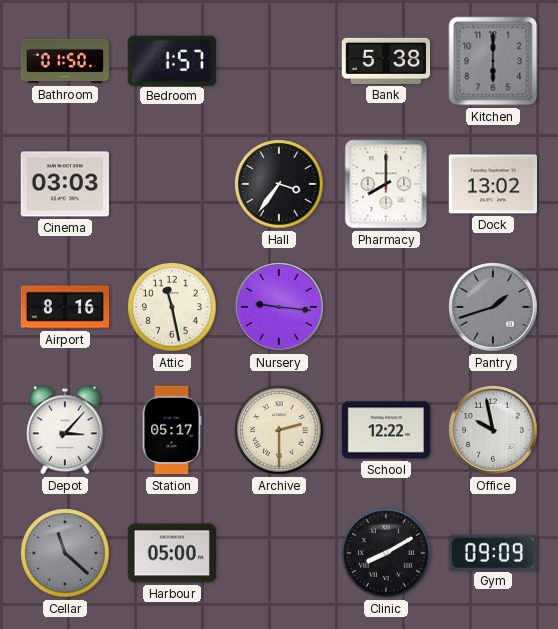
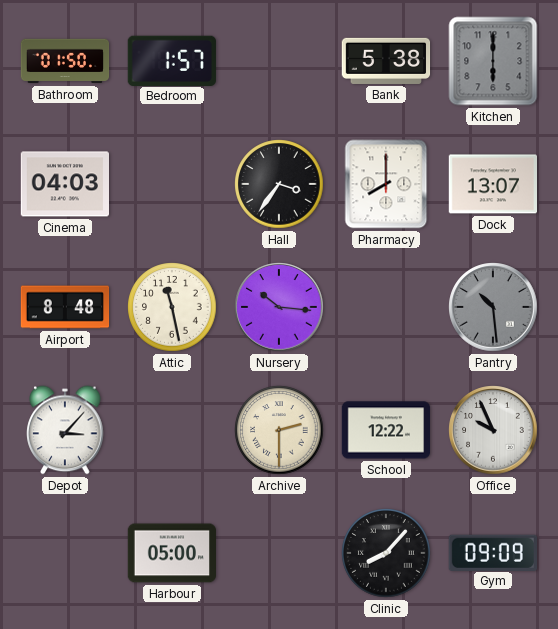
Cinema: 03:03 -> 04:03 (64, 184)
Dock: 13:02 -> 13:07 (492, 184)
Airport: 8:16 -> 8:48 (65, 307)
Nursery: 9:16 -> 10:16 (279, 307)
Pantry: 1:42 -> 10:29 (493, 307)
Station: 05:17 -> none (172, 430)
Office: 9:58 -> 9:56 (493, 430)
Cellar: 11:22 -> none (65, 553)
Clinic: 8:10 -> 8:07 (386, 553)
